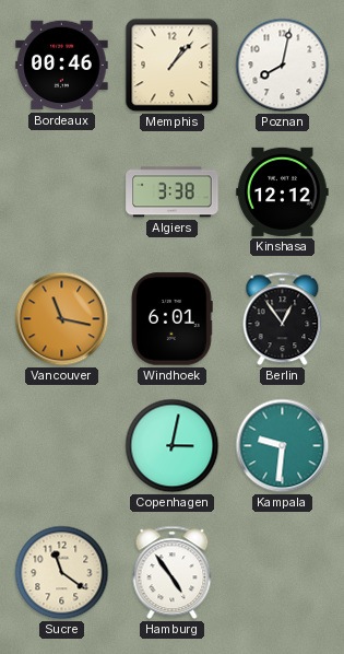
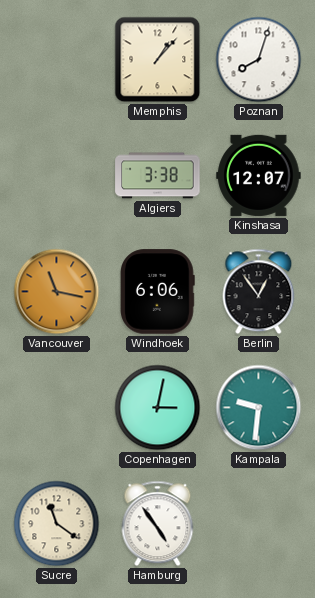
Bordeaux: 00:46 -> none (62, 66)
Poznan: 8:02 -> 8:03 (259, 60)
Kinshasa: 12:12 -> 12:07 (259, 175)
Windhoek: 6:01 -> 6:06 (158, 292)
